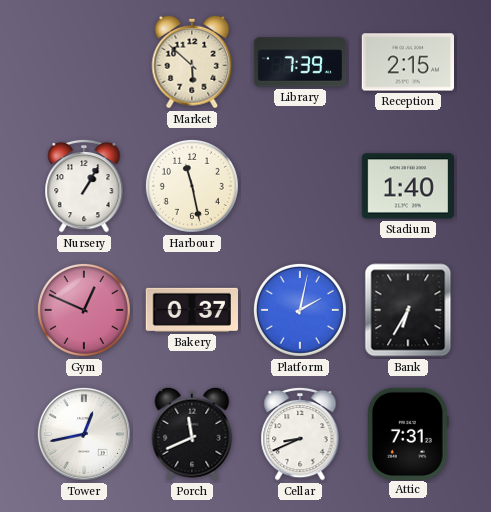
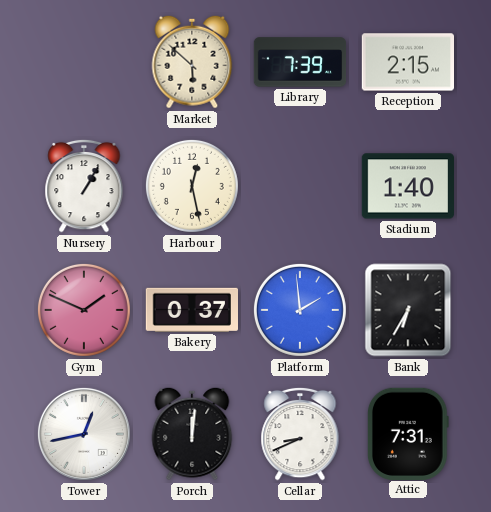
Harbour: 11:28 -> 12:28 (192, 186)
Gym: 12:49 -> 1:49 (84, 310)
Platform: 2:02 -> 1:59 (300, 310)
Porch: 11:41 -> 12:01 (192, 434)
